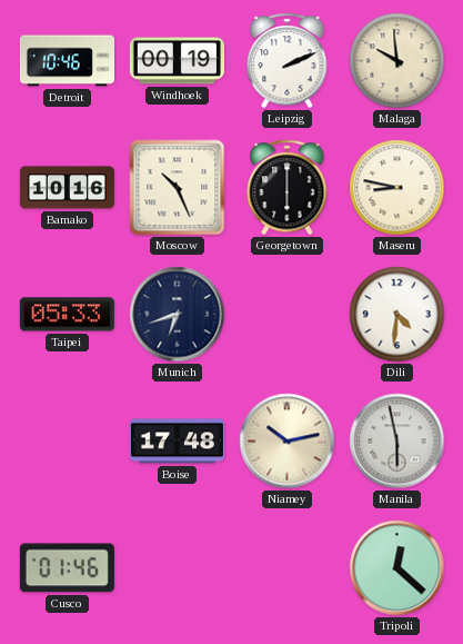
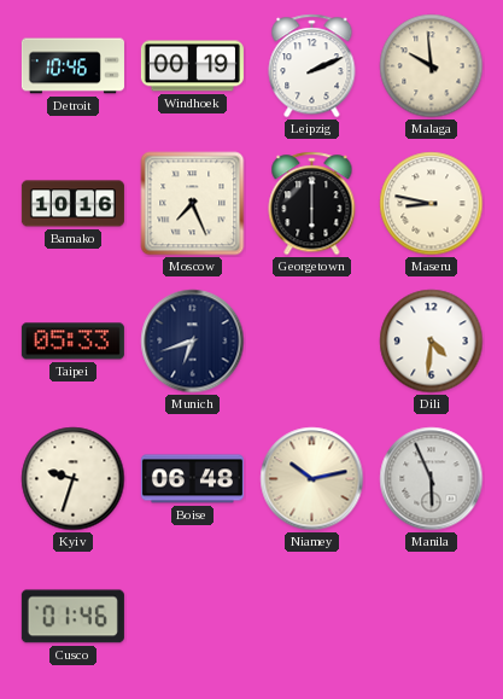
Moscow: 10:26 -> 7:26 (193, 204)
Kyiv: none -> 9:33 (74, 479)
Boise: 17:48 -> 06:48 (192, 479)
Manila: 5:58 -> 5:56 (432, 479)
Tripoli: 12:22 -> none (397, 568)
